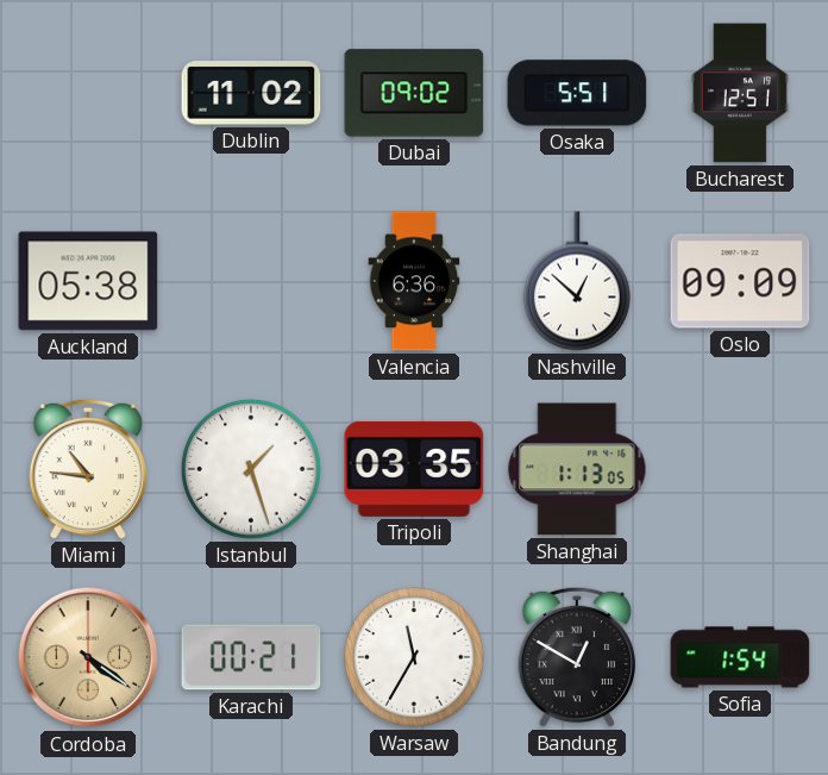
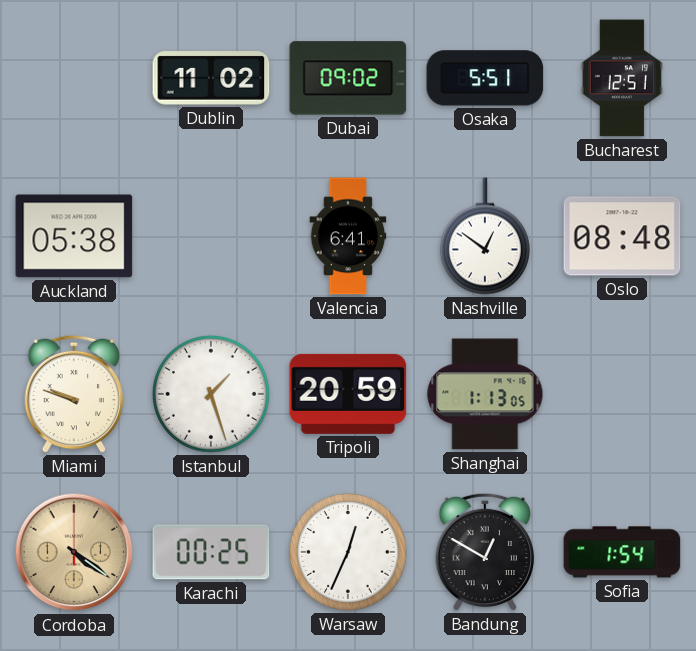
Valencia: 6:36 -> 6:41 (348, 236)
Nashville: 12:52 -> 12:51 (485, 236)
Oslo: 09:09 -> 08:48 (622, 236)
Miami: 10:46 -> 9:48 (73, 394)
Tripoli: 03:35 -> 20:59 (348, 394)
Karachi: 00:21 -> 00:25 (211, 552)
Warsaw: 11:35 -> 12:34 (348, 552)
